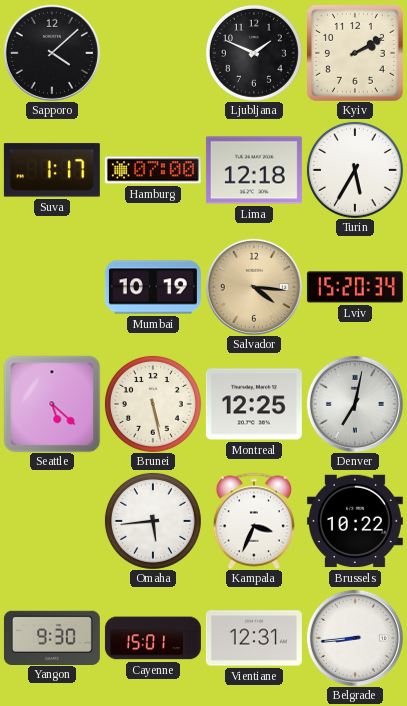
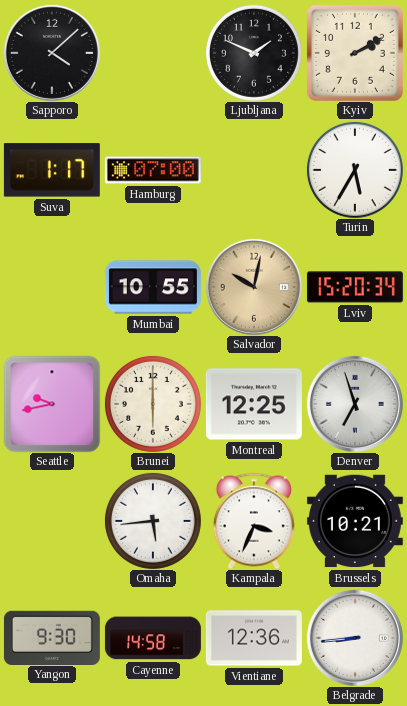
Lima: 12:18 -> none (254, 170)
Mumbai: 10:19 -> 10:55 (153, 287)
Salvador: 4:16 -> 10:02 (254, 287)
Seattle: 5:22 -> 9:43 (52, 404)
Brunei: 5:28 -> 6:00 (153, 404)
Denver: 7:02 -> 6:57 (355, 404)
Brussels: 10:22 -> 10:21 (355, 521)
Cayenne: 15:01 -> 14:58 (153, 638)
Vientiane: 12:31 -> 12:36 (254, 638)
